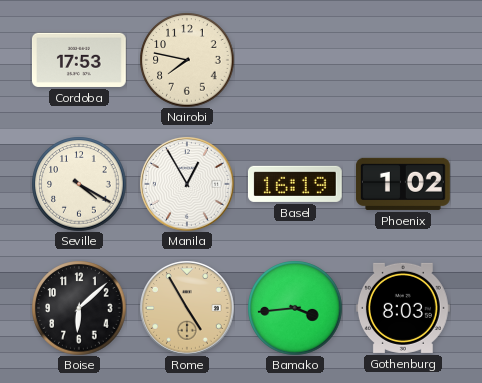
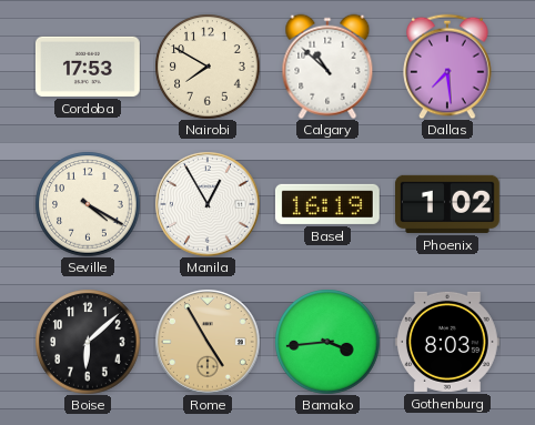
Nairobi: 7:47 -> 7:50 (208, 67)
Calgary: none -> 10:52 (327, 67)
Dallas: none -> 7:29 (447, 67)
